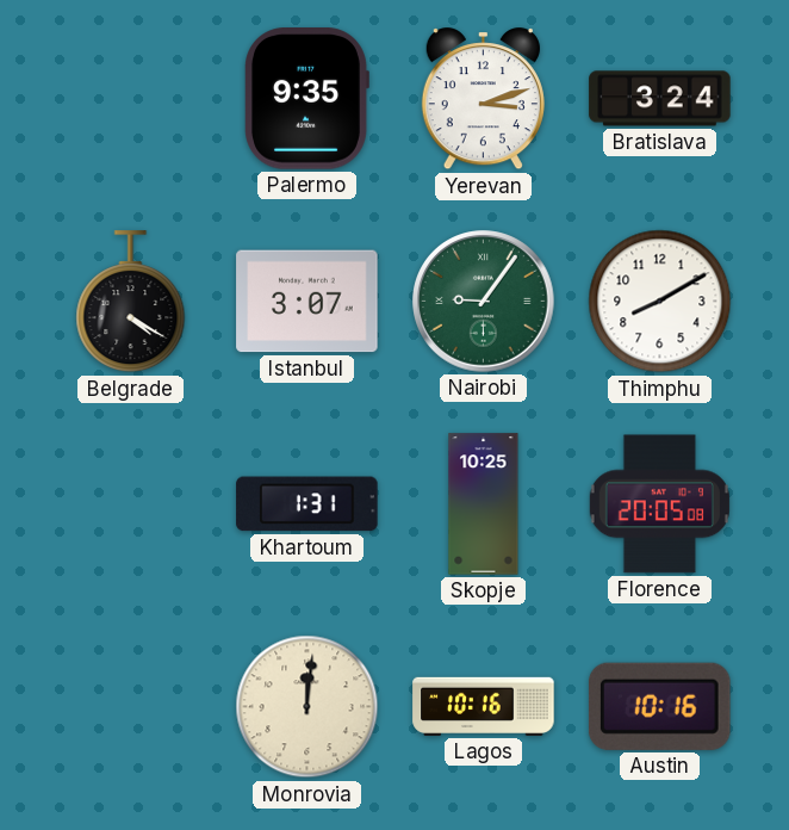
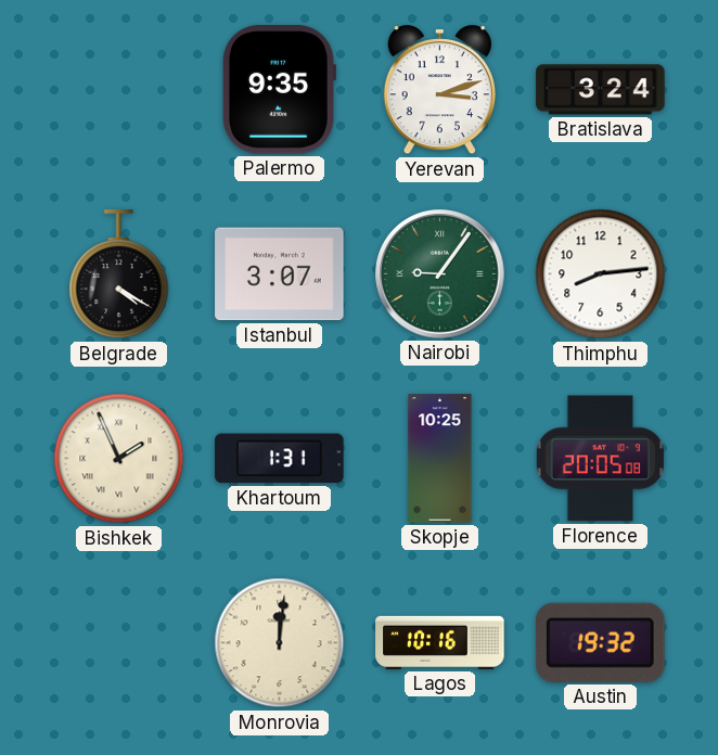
Thimphu: 8:10 -> 8:14 (601, 274)
Bishkek: none -> 1:56 (119, 459)
Austin: 10:16 -> 19:32 (600, 642)
